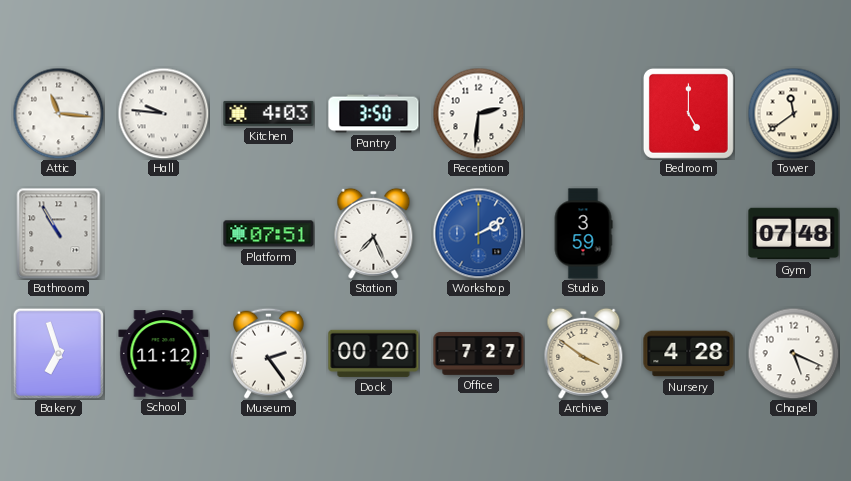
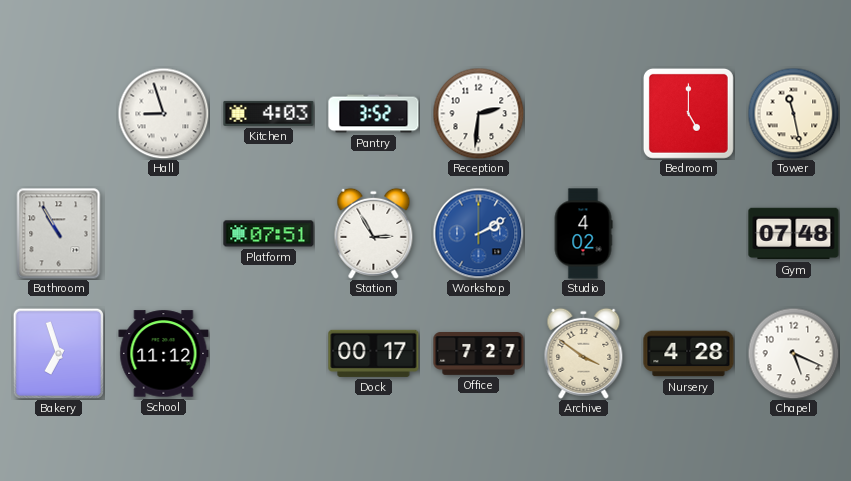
Attic: 11:16 -> none (58, 113)
Hall: 9:46 -> 8:57 (163, 113)
Pantry: 3:50 -> 3:52 (374, 114)
Tower: 11:39 -> 11:28 (793, 113)
Station: 7:26 -> 2:55 (374, 233)
Studio: 3:59 -> 4:02 (583, 234)
Museum: 2:24 -> none (268, 353)
Dock: 00:20 -> 00:17 (374, 353)
